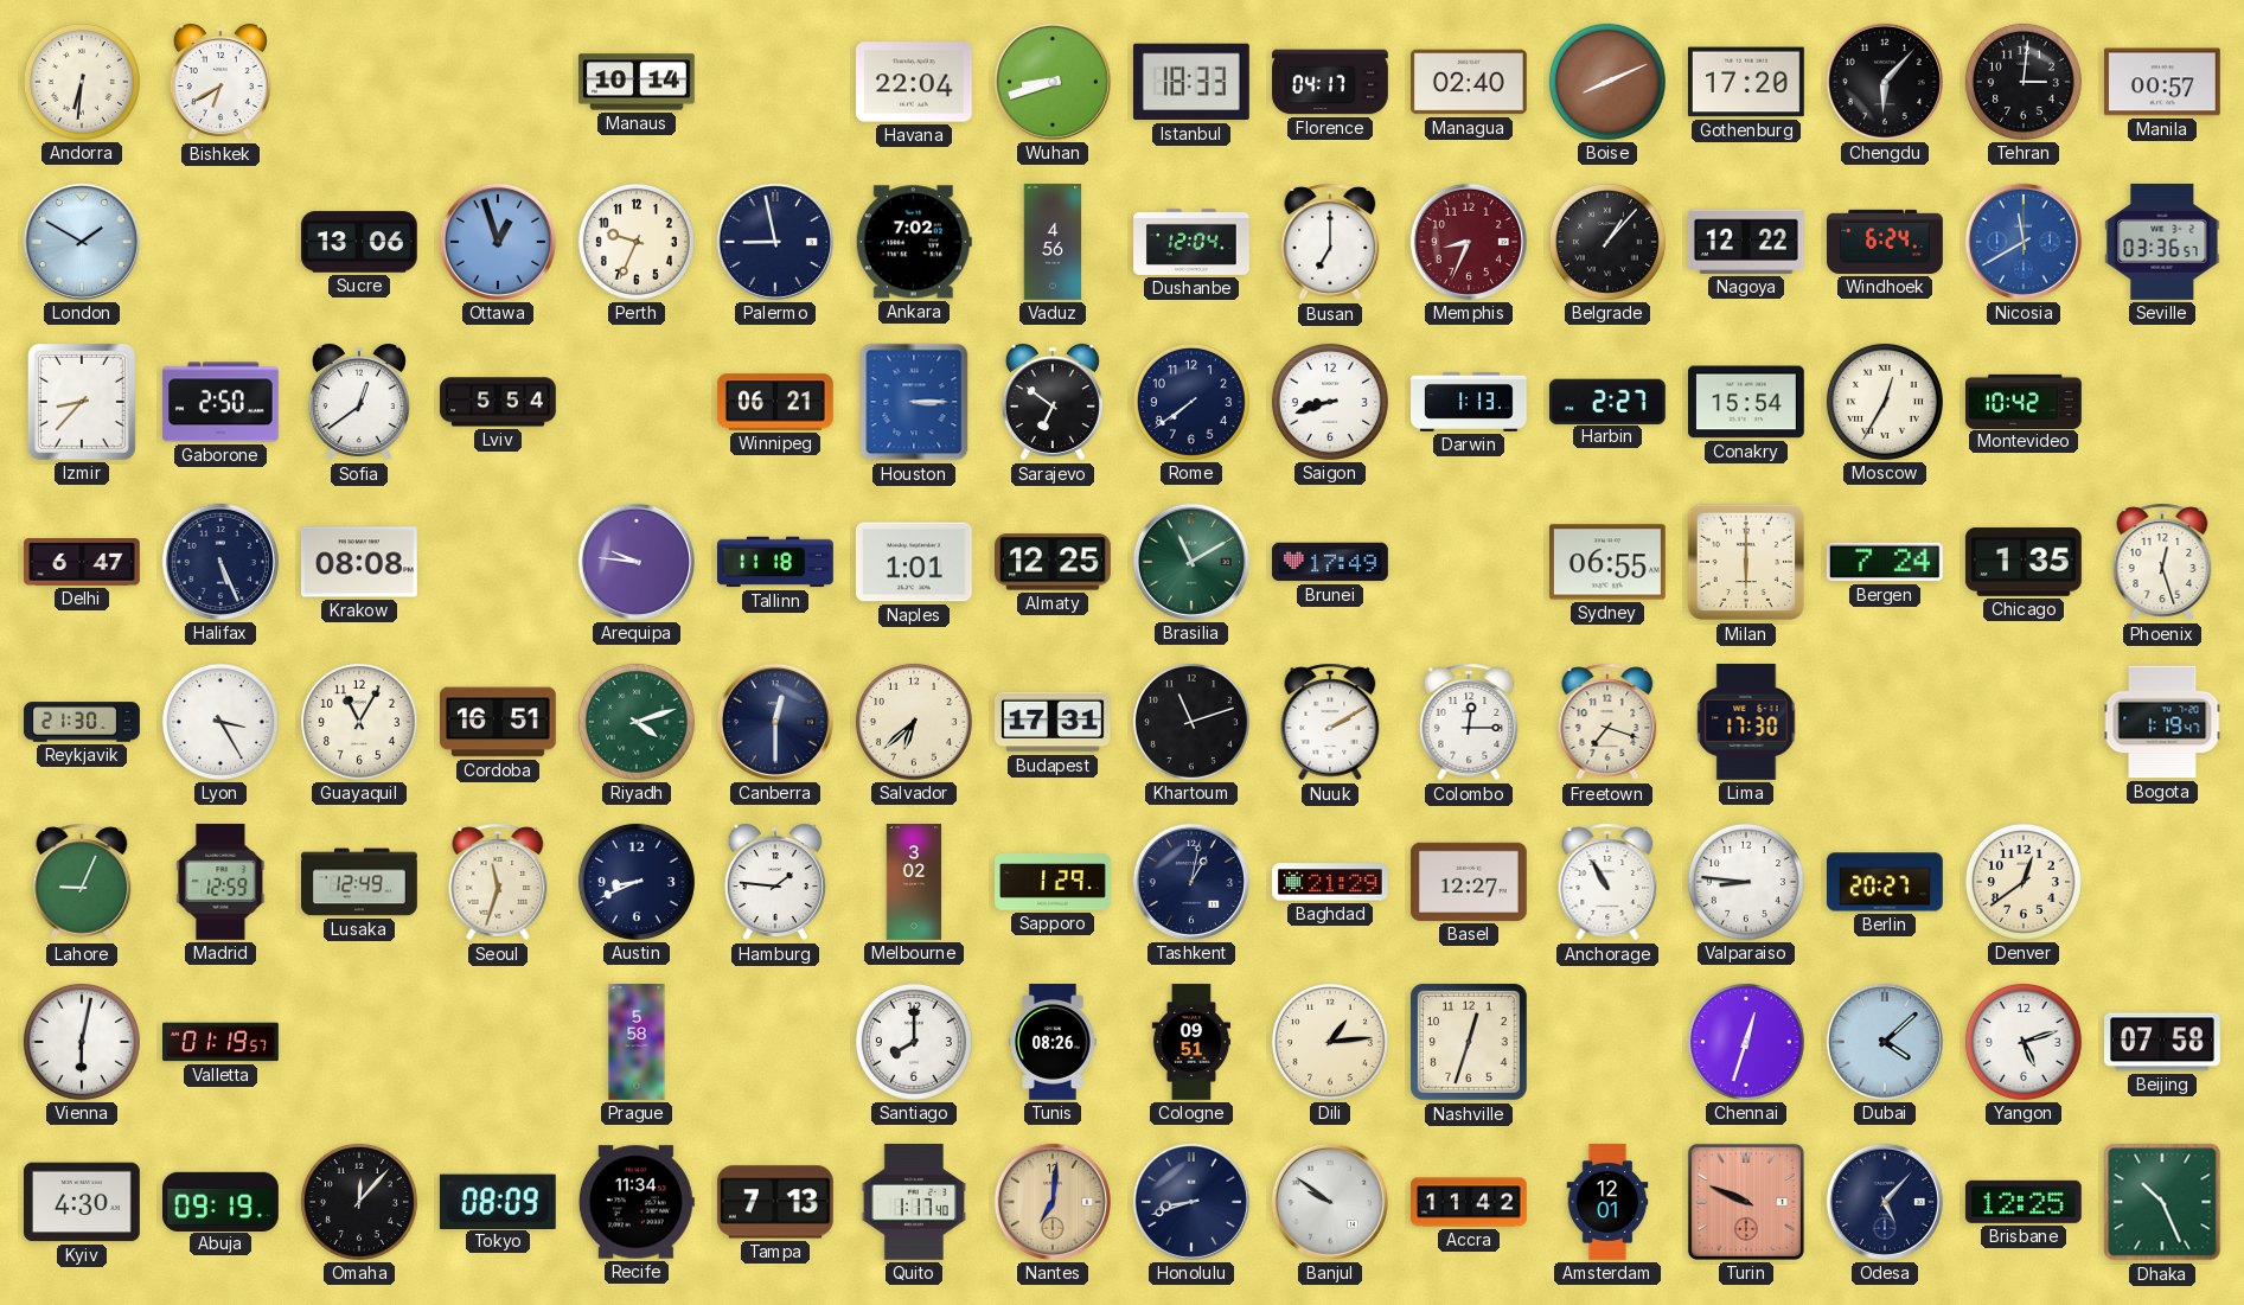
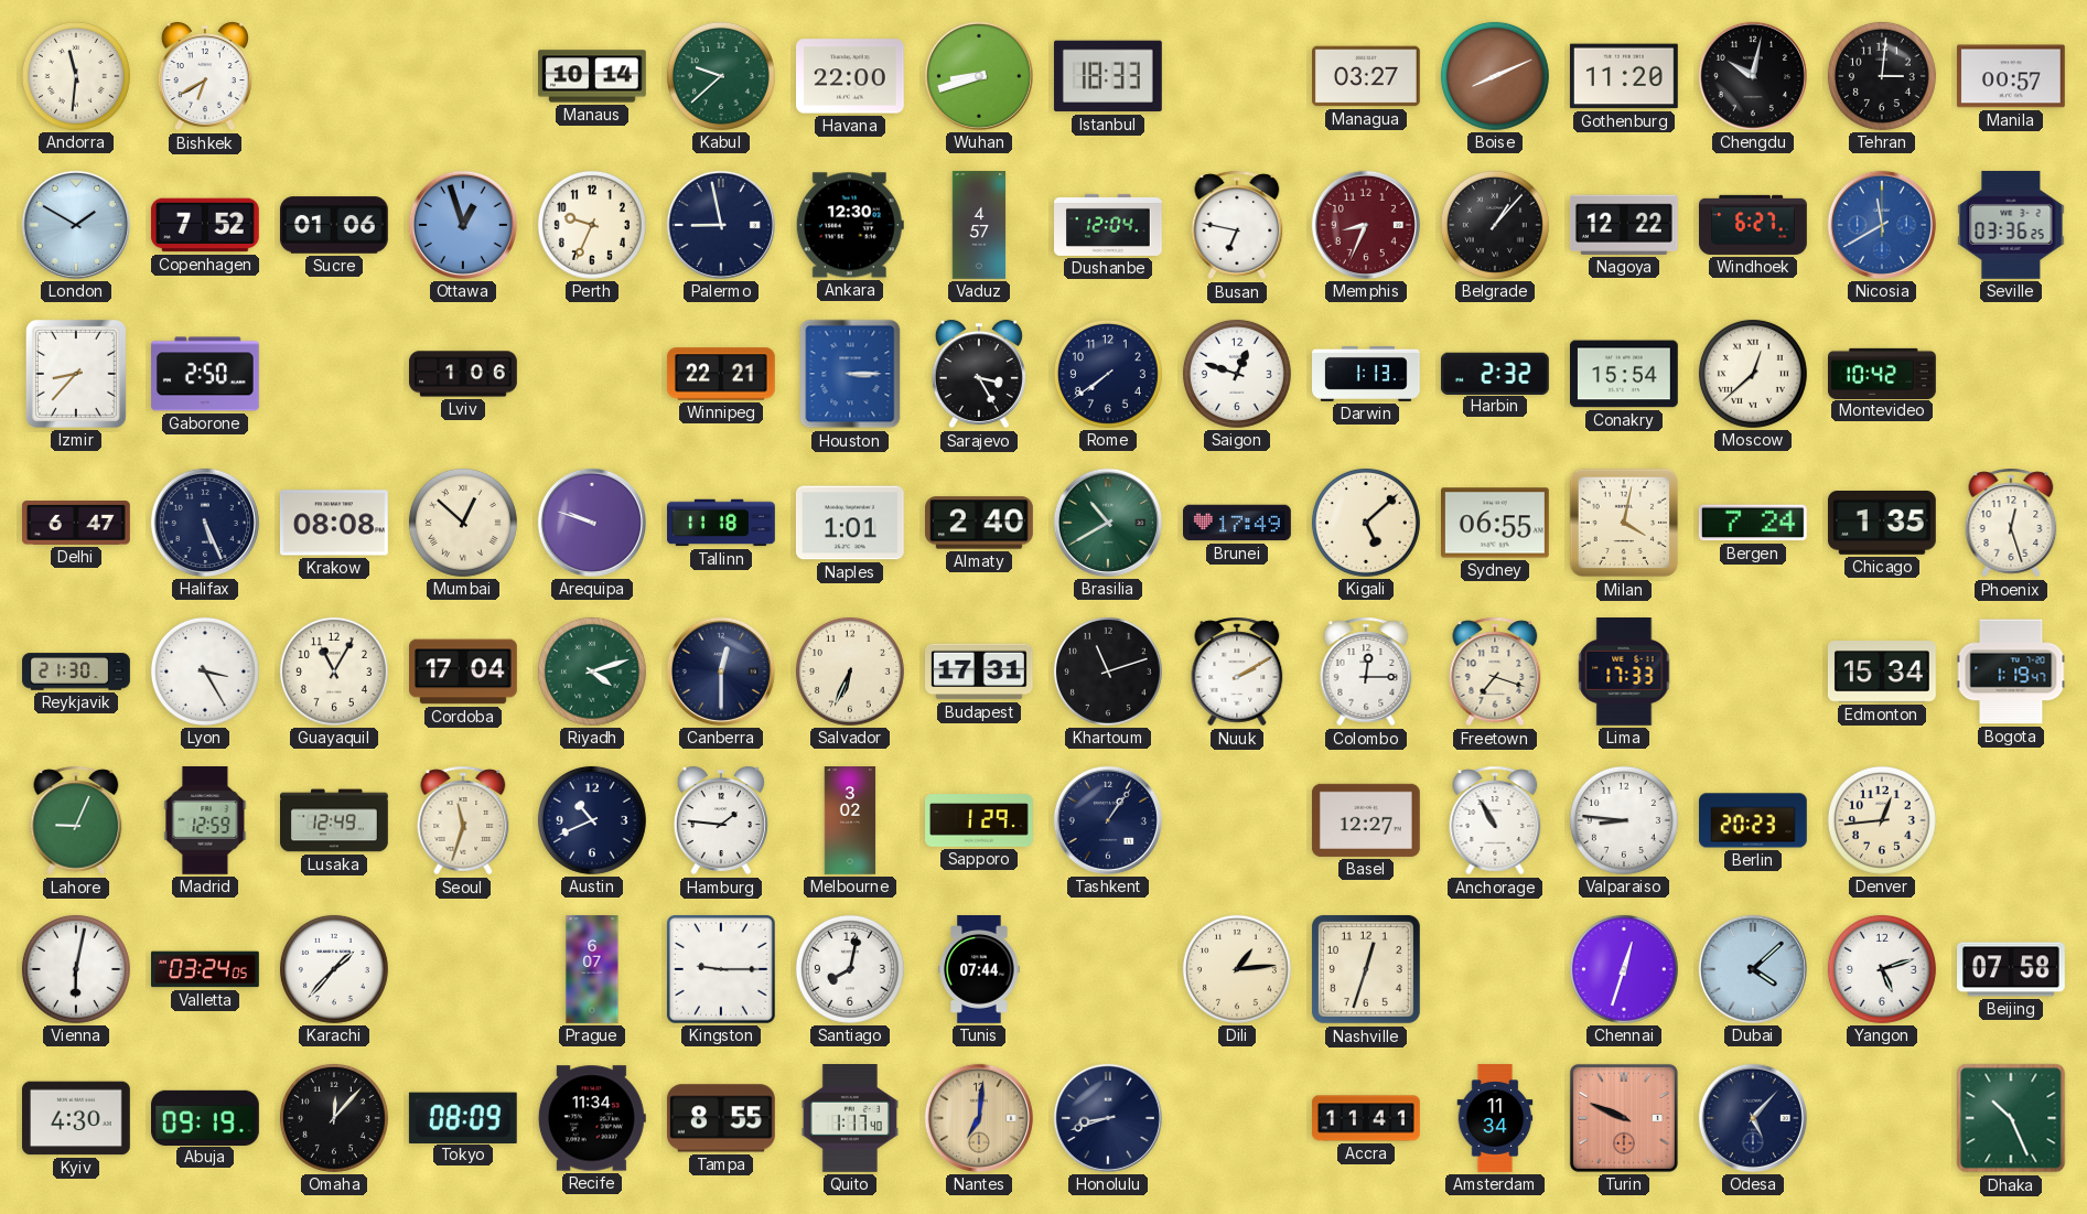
Andorra: 6:31 -> 11:31 (76, 76)
Kabul: none -> 9:38 (721, 76)
Havana: 22:04 -> 22:00 (851, 76)
Florence: 04:17 -> none (1330, 82)
Managua: 02:40 -> 03:27 (1367, 76)
Gothenburg: 17:20 -> 11:20 (1624, 76)
Chengdu: 6:07 -> 10:02 (1753, 76)
Copenhagen: none -> 7:52 (205, 225)
Sucre: 13:06 -> 01:06 (334, 225)
Ankara: 7:02 -> 12:30 (850, 225)
Vaduz: 4:56 -> 4:57 (979, 225)
Busan: 7:00 -> 6:47 (1237, 225)
Windhoek: 6:24 -> 6:27 (1754, 225)
Seville: 03:36:57 -> 03:36:25 (2011, 225)
Sofia: 12:39 -> none (359, 402)
Lviv: 5:54 -> 1:06 (463, 374)
Winnipeg: 06:21 -> 22:21 (721, 374)
Sarajevo: 6:51 -> 3:25 (979, 374)
Saigon: 8:42 -> 12:48 (1237, 374)
Harbin: 2:27 -> 2:32 (1495, 373)
Moscow: 12:35 -> 12:38 (1753, 374)
Mumbai: none -> 12:52 (463, 523)
Arequipa: 9:46 -> 9:48 (592, 523)
Almaty: 12:25 -> 2:40 (980, 523)
Brasilia: 11:10 -> 10:40 (1108, 523)
Kigali: none -> 5:08 (1366, 523)
Milan: 6:00 -> 4:02 (1624, 523)
Cordoba: 16:51 -> 17:04 (464, 672)
Salvador: 6:38 -> 6:34 (850, 672)
Lima: 17:30 -> 17:33 (1624, 673)
Edmonton: none -> 15:34 (1882, 672)
Austin: 8:41 -> 10:41 (592, 820)
Tashkent: 1:02 -> 1:06 (1108, 820)
Baghdad: 21:29 -> none (1331, 882)
Berlin: 20:27 -> 20:23 (1754, 820)
Denver: 12:39 -> 12:44 (1882, 820)
Valletta: 01:19 -> 03:24 (206, 969)
Karachi: none -> 1:37 (334, 969)
Prague: 5:58 -> 6:07 (592, 969)
Kingston: none -> 9:15 (721, 969)
Santiago: 8:00 -> 8:02 (850, 969)
Tunis: 08:26 -> 07:44 (979, 970)
Cologne: 09:51 -> none (1190, 1042)
Tampa: 7:13 -> 8:55 (721, 1118)
Banjul: 9:51 -> none (1330, 1202)
Accra: 11:42 -> 11:41 (1366, 1118)
Amsterdam: 12:01 -> 11:34 (1495, 1118)
Brisbane: 12:25 -> none (2024, 1202)
